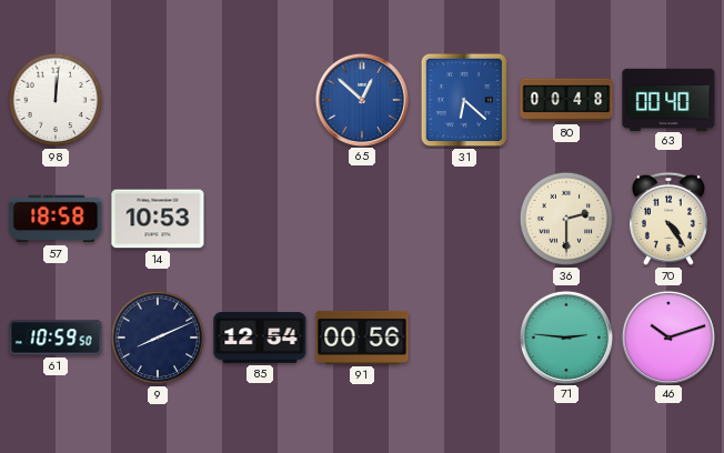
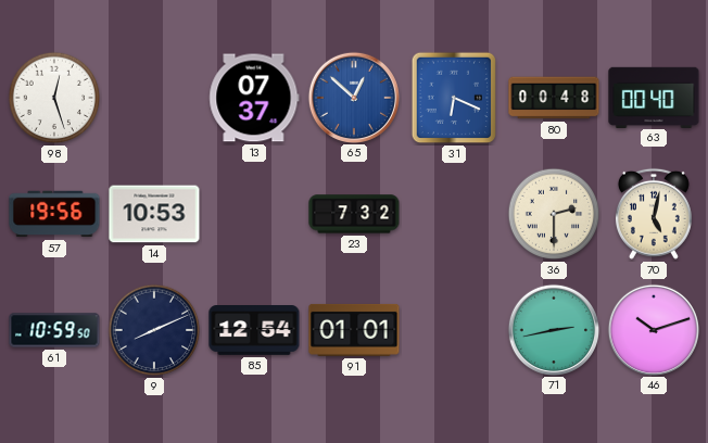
98: 12:01 -> 12:27 (54, 98)
13: none -> 07:37 (254, 98)
31: 6:22 -> 6:19 (454, 98)
57: 18:58 -> 19:56 (54, 214)
23: none -> 7:32 (354, 214)
70: 4:24 -> 5:02 (654, 214)
91: 00:56 -> 01:01 (354, 330)
71: 2:46 -> 2:43 (553, 329)
